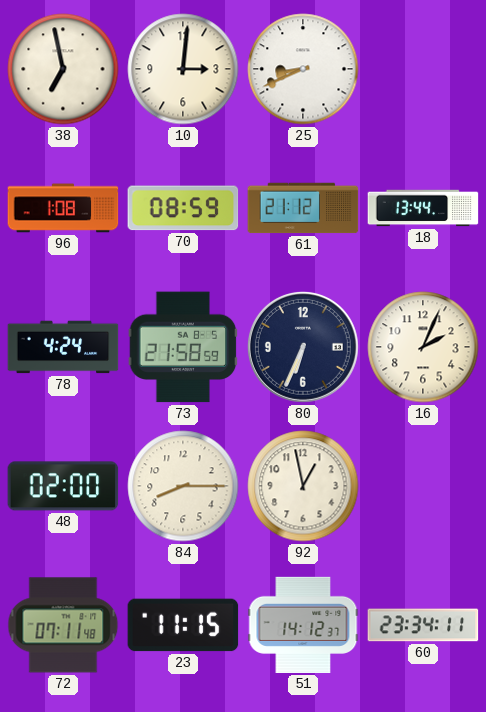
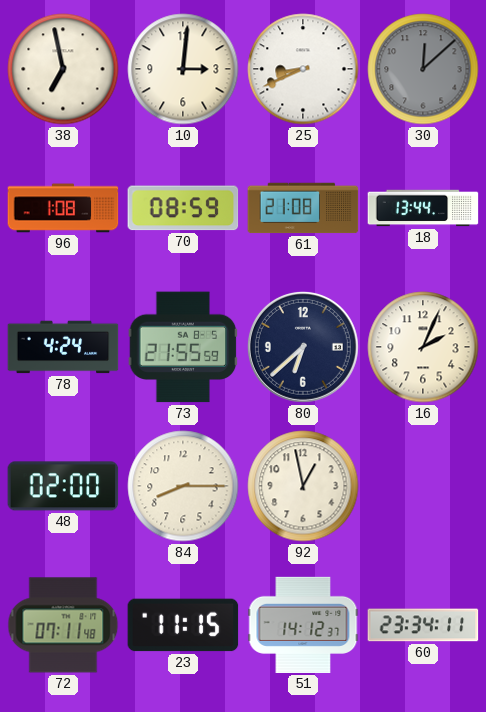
30: none -> 12:08 (423, 69)
61: 21:12 -> 21:08 (303, 208)
73: 21:58 -> 21:55 (183, 347)
80: 6:34 -> 6:38 (303, 347)
